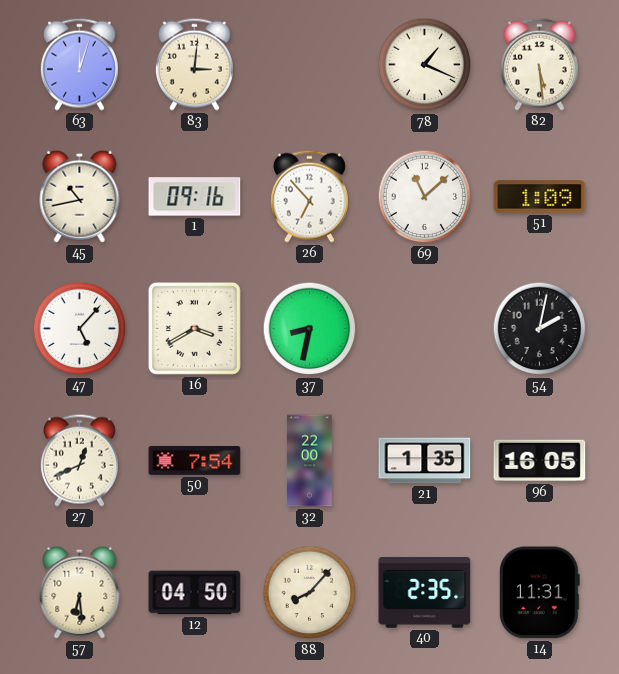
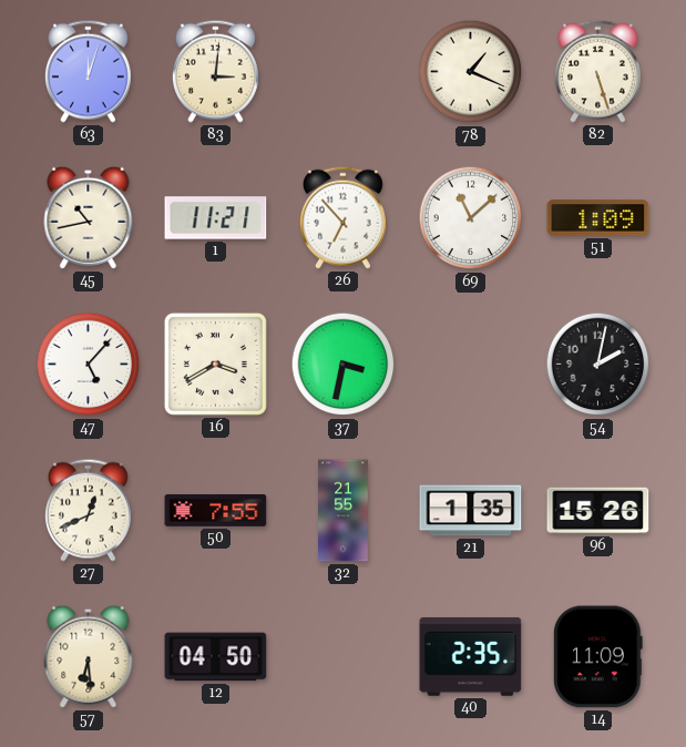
82: 5:29 -> 5:27 (597, 71)
1: 09:16 -> 11:21 (216, 218)
37: 8:32 -> 3:32 (344, 365)
50: 7:54 -> 7:55 (216, 510)
32: 22:00 -> 21:55 (344, 511)
96: 16:05 -> 15:26 (598, 511)
88: 8:07 -> none (310, 593)
14: 11:31 -> 11:09 (598, 657)
